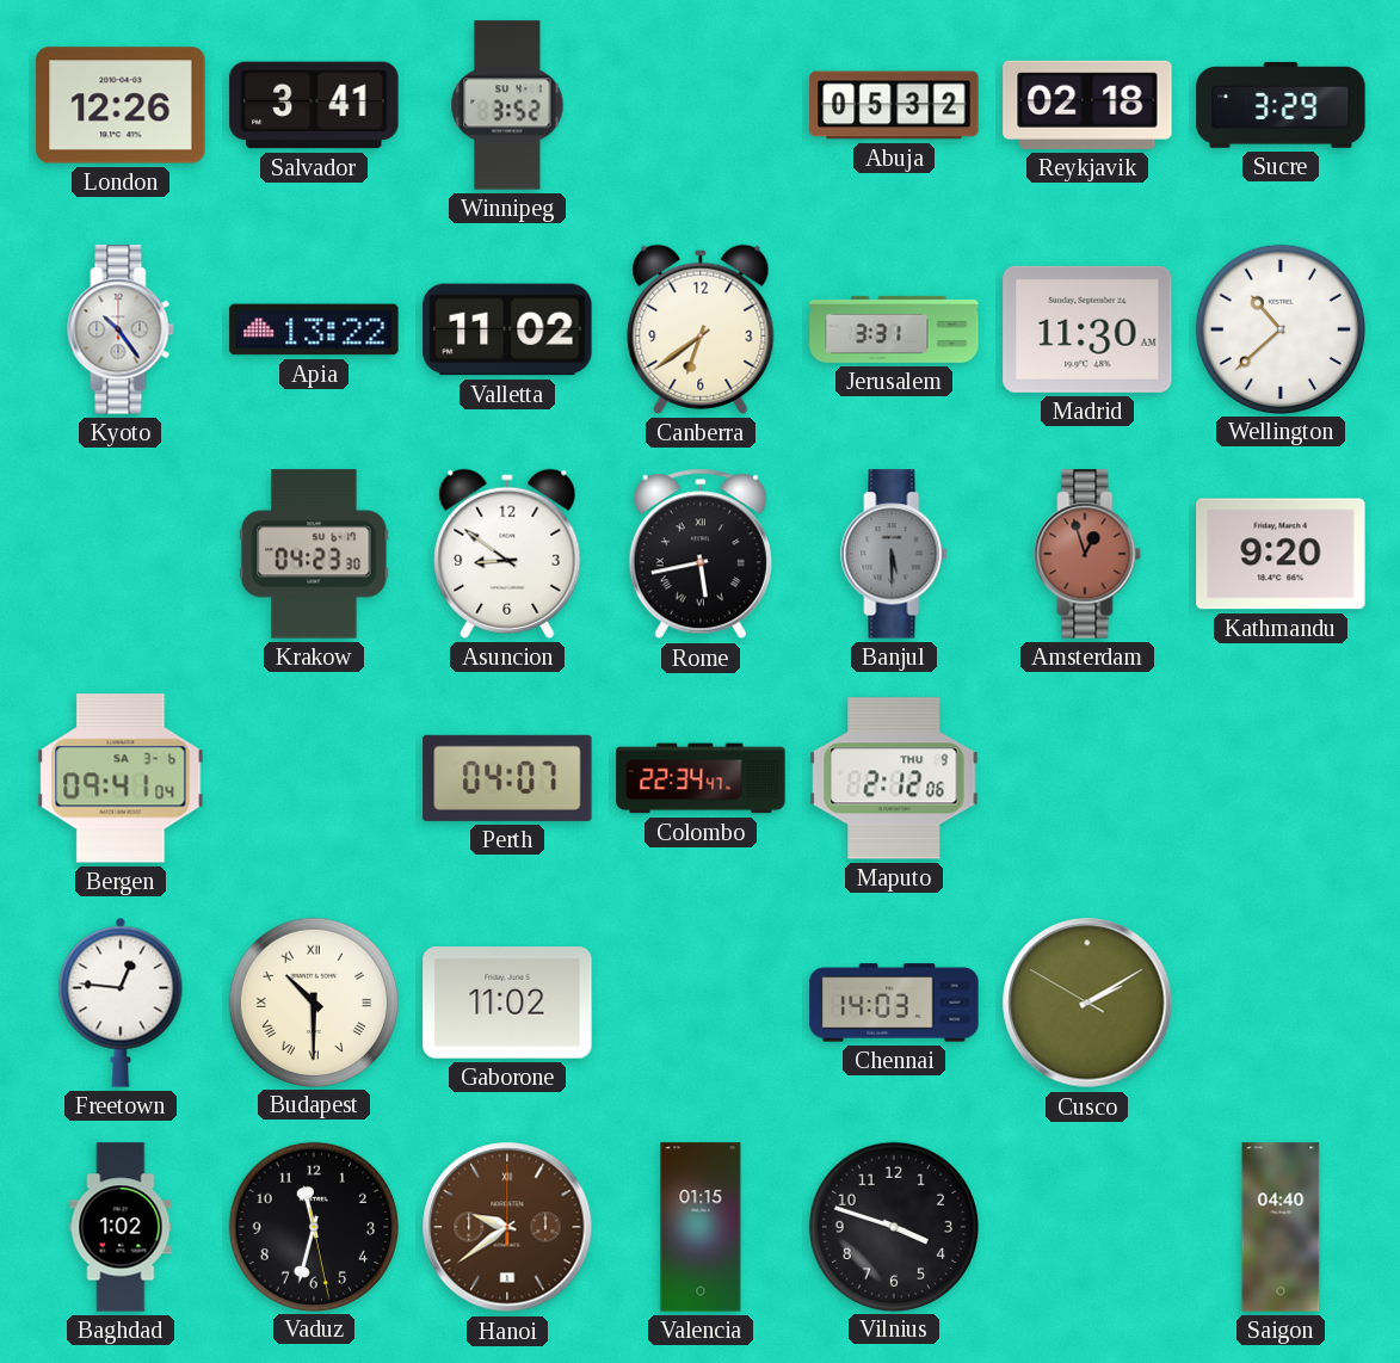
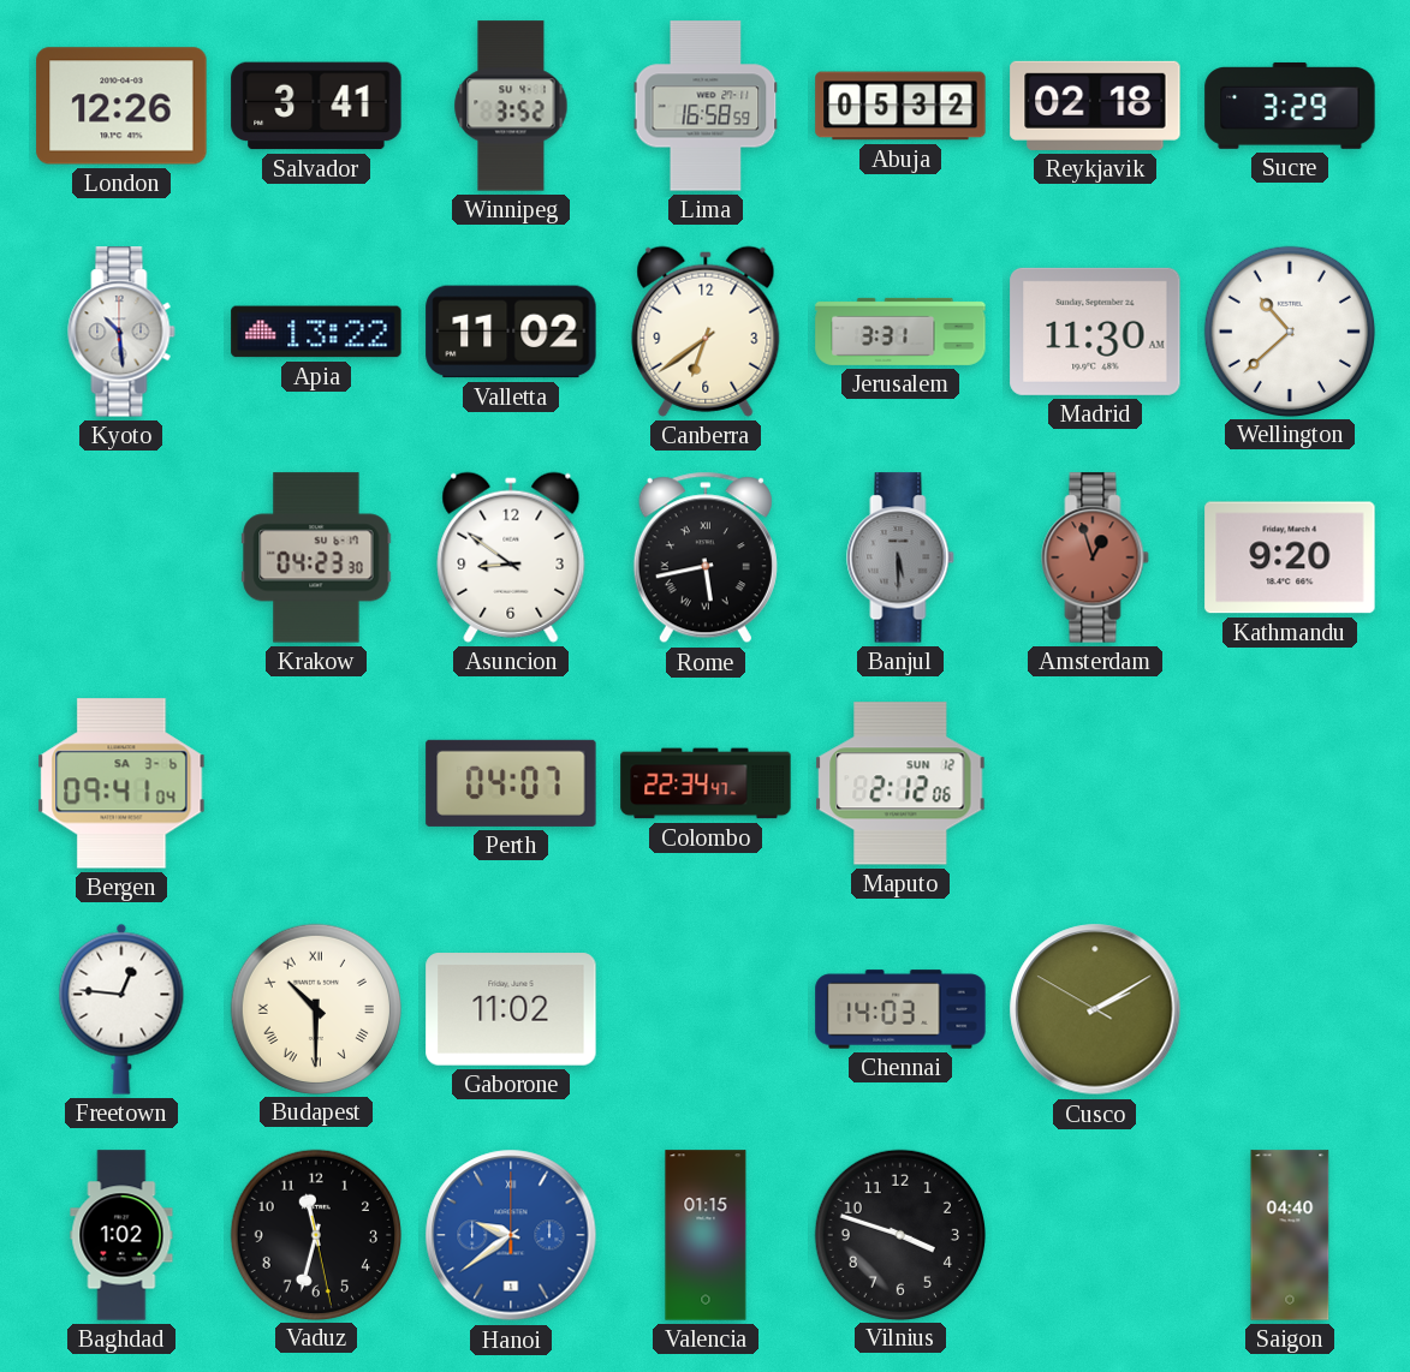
Lima: none -> 16:58 (706, 106)
Kyoto: 10:24 -> 10:29 (121, 332)
Maputo date: THU 9 -> SUN 12 (900, 783)
Hanoi dial: brown -> blue (511, 1235)
